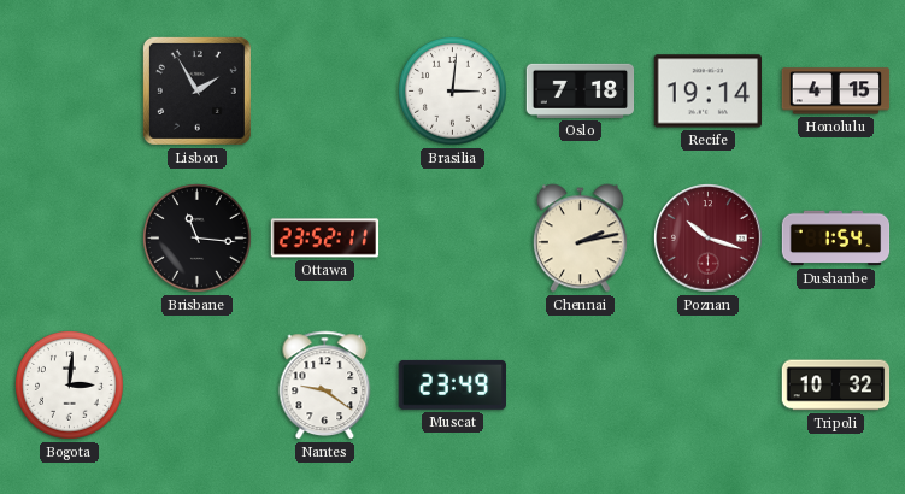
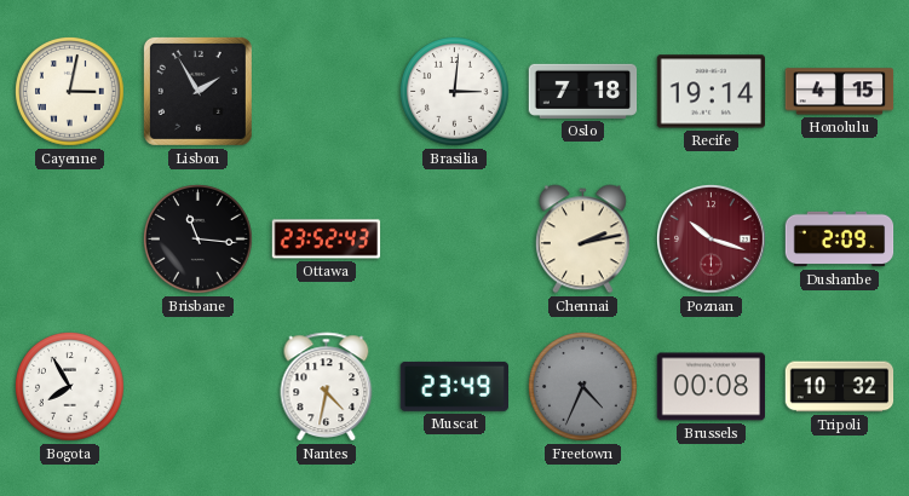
Cayenne: none -> 3:02 (70, 92)
Ottawa: 23:52:11 -> 23:52:43 (327, 240)
Dushanbe: 1:54 -> 2:09 (840, 240)
Bogota: 3:01 -> 7:55 (70, 387)
Nantes: 9:21 -> 4:32 (327, 387)
Freetown: none -> 4:34 (583, 387)
Brussels: none -> 00:08 (710, 387)
